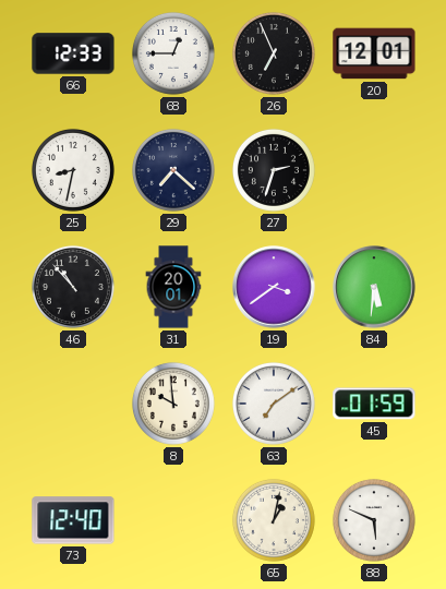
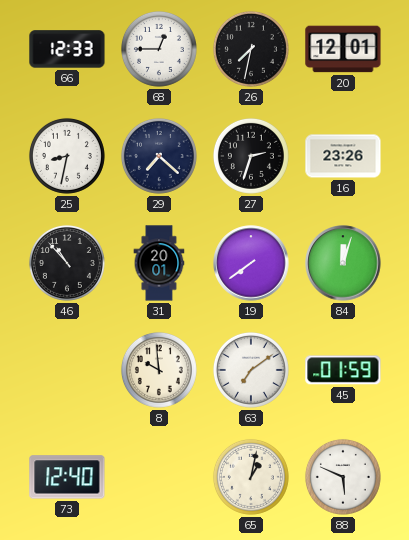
26: 6:56 -> 7:32 (251, 49)
16: none -> 23:26 (343, 156)
19: 3:39 -> 7:39 (251, 263)
84: 5:31 -> 12:03 (343, 263)
